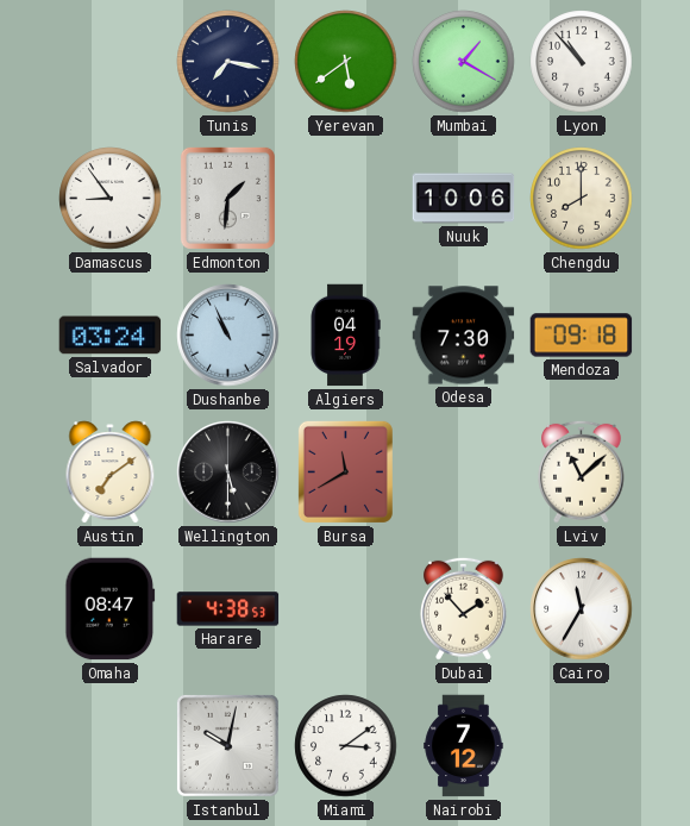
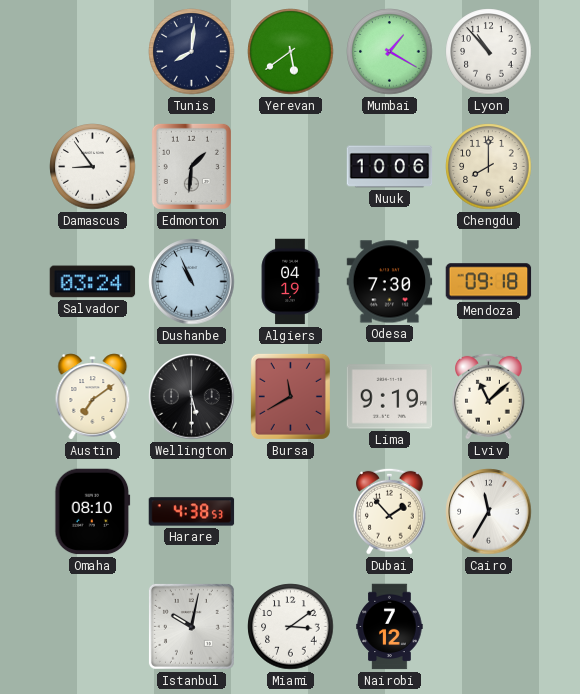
Tunis: 7:17 -> 8:01 (192, 52)
Lima: none -> 9:19 (390, 397)
Omaha: 08:47 -> 08:10 (93, 512)
